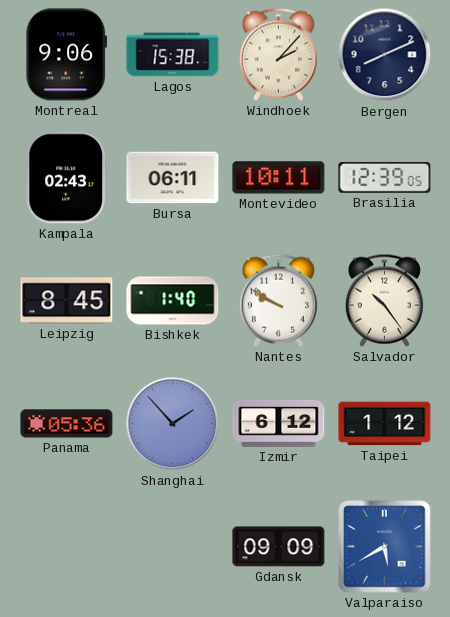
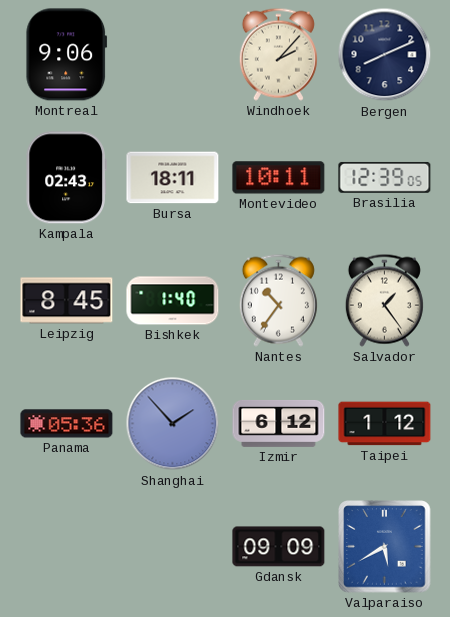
Lagos: 15:38 -> none (173, 55)
Bursa: 06:11 -> 18:11 (173, 178)
Nantes: 9:50 -> 10:36 (278, 300)
Salvador: 10:24 -> 1:24 (384, 300)
